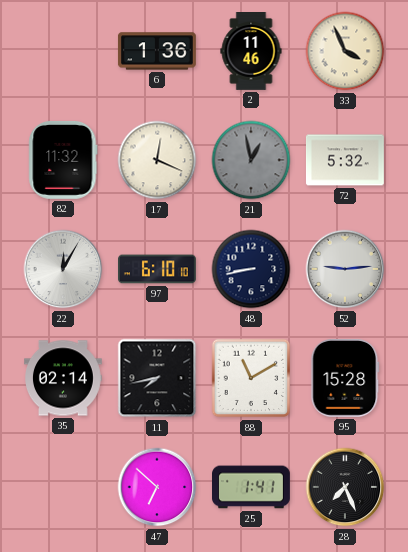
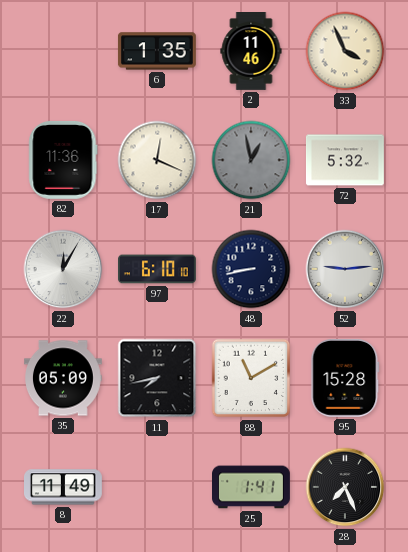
6: 1:36 -> 1:35 (157, 51)
82: 11:32 -> 11:36 (63, 160)
35: 02:14 -> 05:09 (64, 378)
8: none -> 11:49 (64, 487)
47: 6:52 -> none (157, 487)
